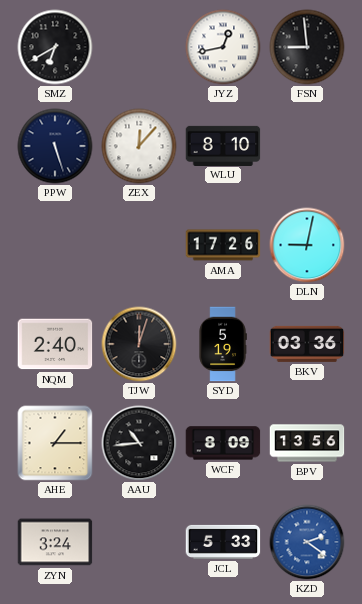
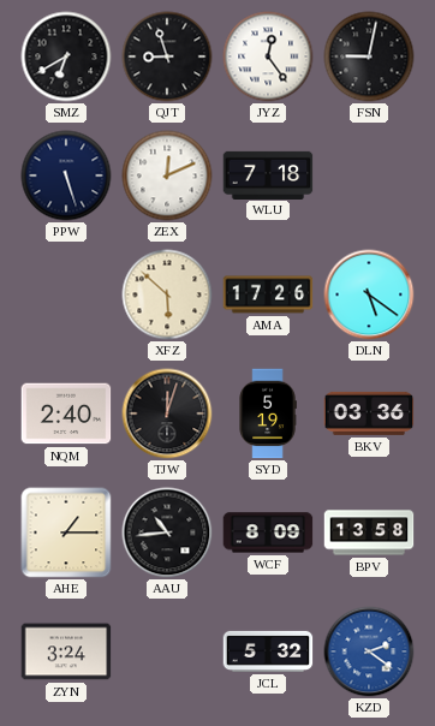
QJT: none -> 8:57 (167, 56)
JYZ: 12:43 -> 12:24 (268, 56)
FSN: 8:59 -> 9:02 (369, 56)
ZEX: 12:07 -> 12:11 (167, 175)
WLU: 8:10 -> 7:18 (268, 174)
XFZ: none -> 5:52 (167, 294)
DLN: 9:02 -> 5:21 (369, 294)
BPV: 13:56 -> 13:58 (369, 532)
JCL: 5:33 -> 5:32 (268, 651)
